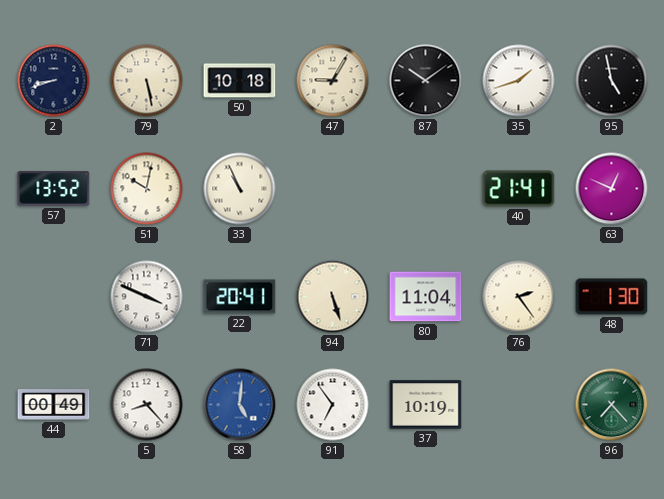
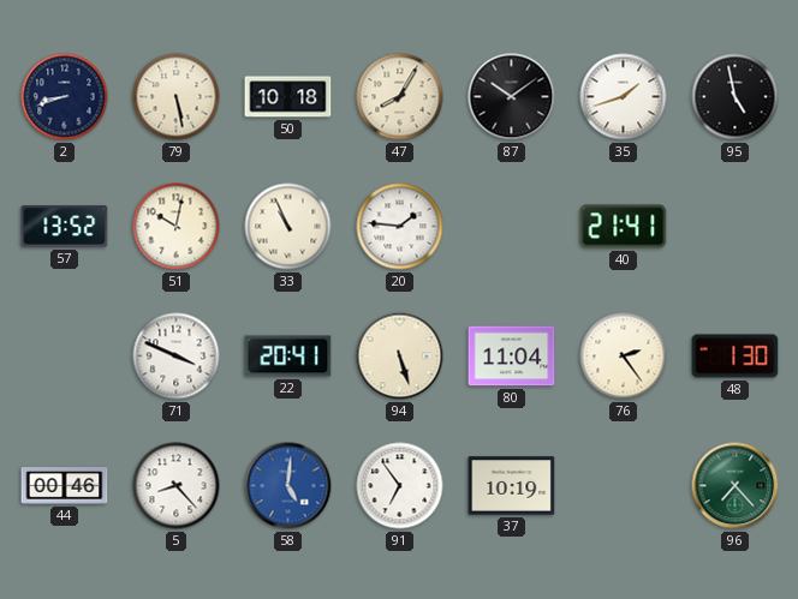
47: 9:05 -> 8:05 (400, 97)
20: none -> 1:46 (400, 227)
63: 12:49 -> none (612, 189)
44: 00:49 -> 00:46 (65, 486)
